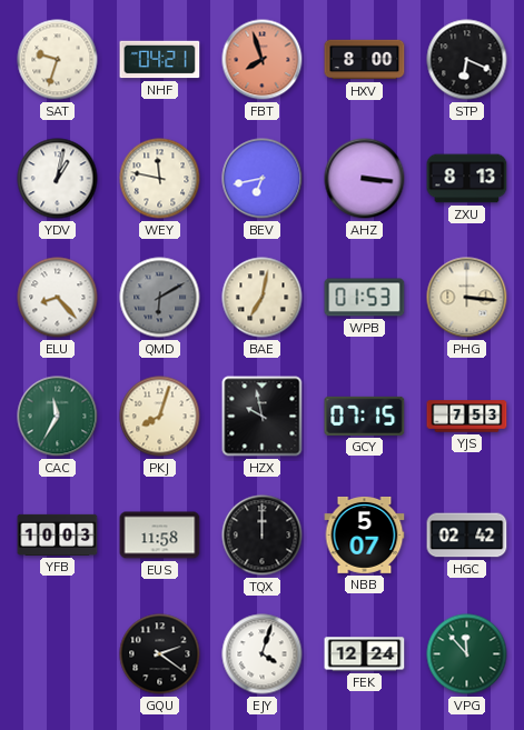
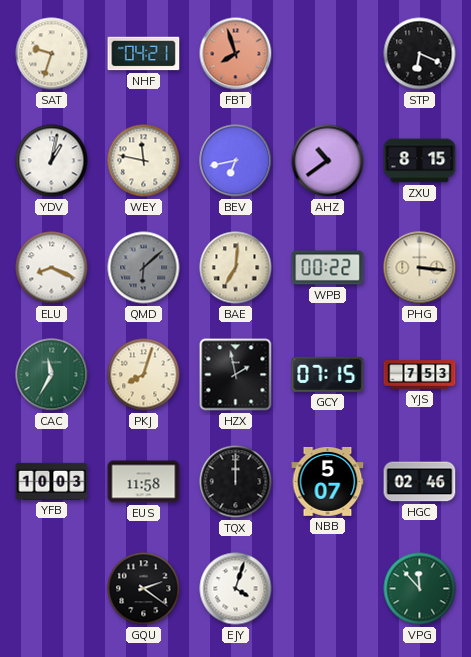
HXV: 8:00 -> none (365, 60)
AHZ: 3:16 -> 10:39 (328, 161)
ZXU: 8:13 -> 8:15 (420, 161)
ELU: 8:23 -> 8:19 (52, 268)
QMD: 6:10 -> 6:08 (144, 268)
BAE: 7:02 -> 7:01 (236, 268)
WPB: 01:53 -> 00:22 (328, 268)
HZX: 9:58 -> 1:58 (236, 375)
HGC: 02:42 -> 02:46 (420, 482)
FEK: 12:24 -> none (365, 654)
